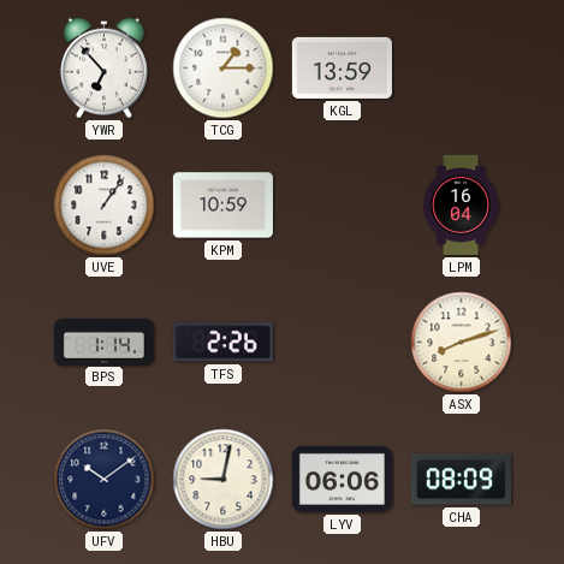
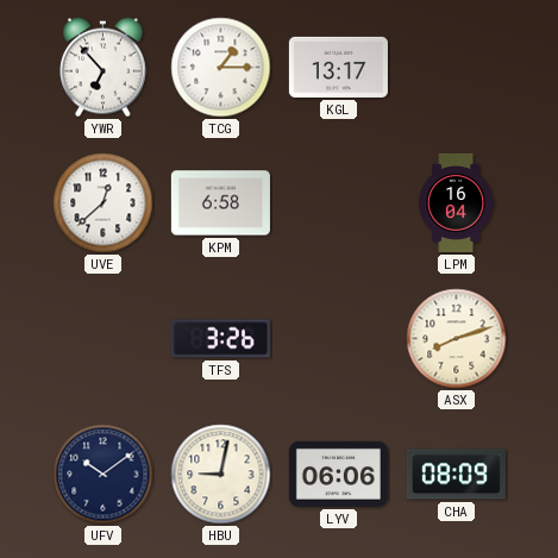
KGL: 13:59 -> 13:17 (338, 67)
UVE: 1:06 -> 12:38 (104, 203)
KPM: 10:59 -> 6:58 (220, 203)
BPS: 1:14 -> none (103, 342)
TFS: 2:26 -> 3:26 (220, 339)
